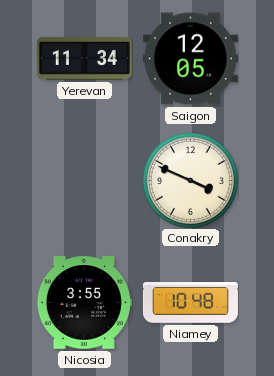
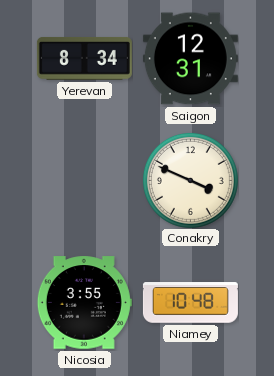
Yerevan: 11:34 -> 8:34 (84, 59)
Saigon: 12:05 -> 12:31 (190, 59)
